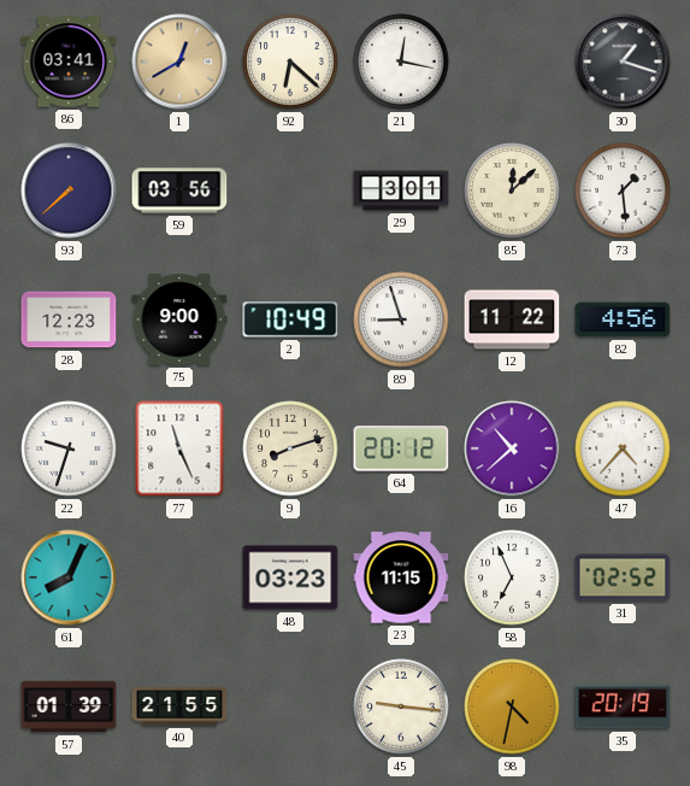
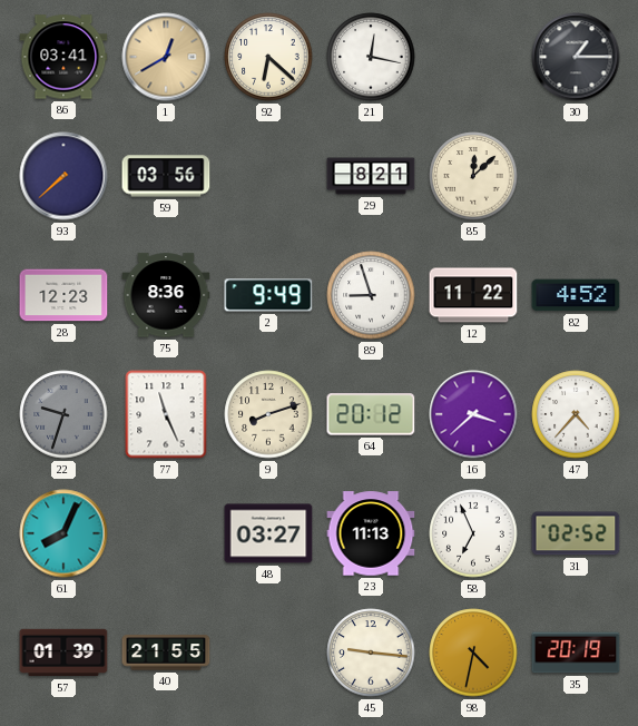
30: 1:18 -> 1:15 (576, 57)
29: 3:01 -> 8:21 (371, 176)
73: 1:29 -> none (623, 190)
75: 9:00 -> 8:36 (166, 295)
2: 10:49 -> 9:49 (268, 295)
82: 4:56 -> 4:52 (576, 295)
22 dial: white -> grey (63, 414)
16: 10:38 -> 3:38 (473, 414)
48: 03:23 -> 03:27 (268, 533)
23: 11:15 -> 11:13 (371, 533)
